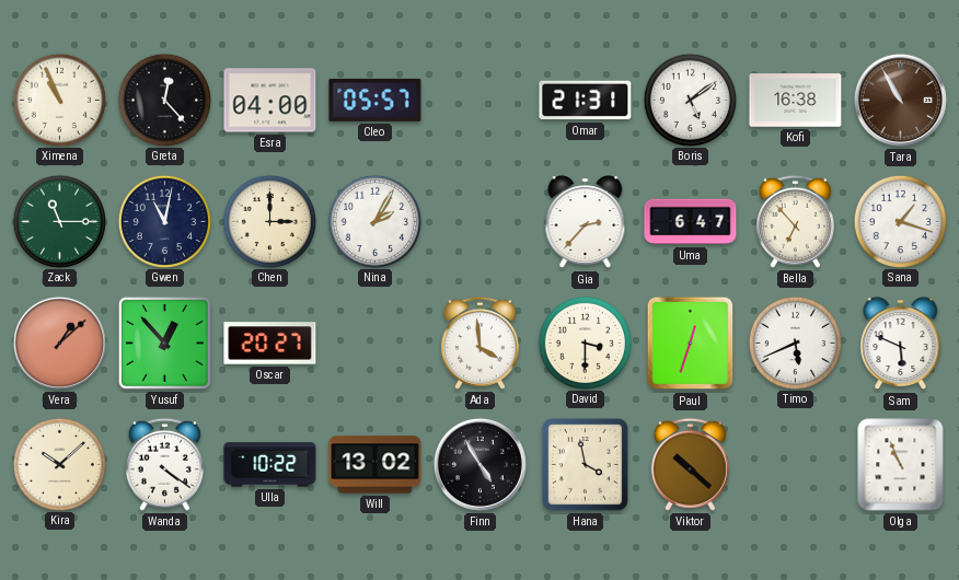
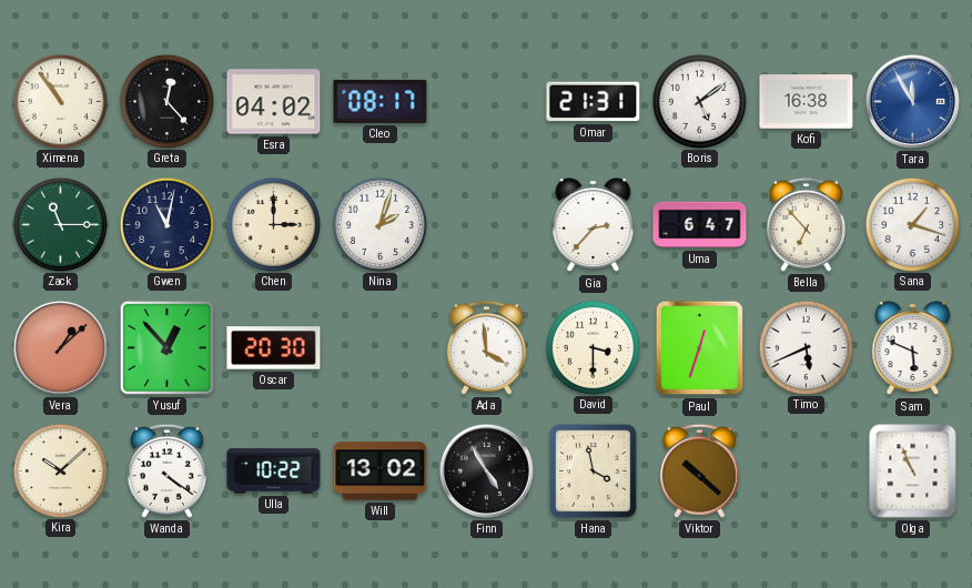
Ximena: 10:56 -> 10:54 (60, 101)
Esra: 04:00 -> 04:02 (274, 102)
Cleo: 05:57 -> 08:17 (381, 101)
Tara: 10:55 -> 11:55 (912, 101)
Tara dial: brown -> blue (912, 101)
Nina: 2:05 -> 2:03 (379, 224)
Oscar: 20:27 -> 20:30 (274, 348)
